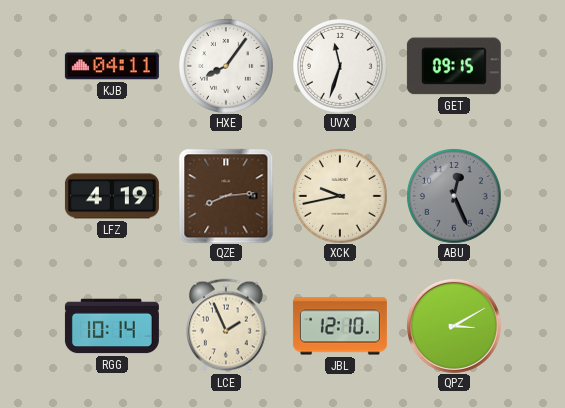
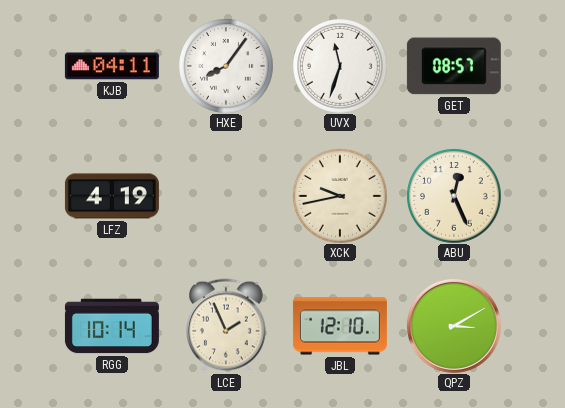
GET: 09:15 -> 08:57 (454, 66)
QZE: 8:14 -> none (226, 196)
ABU dial: grey -> cream (454, 196)
